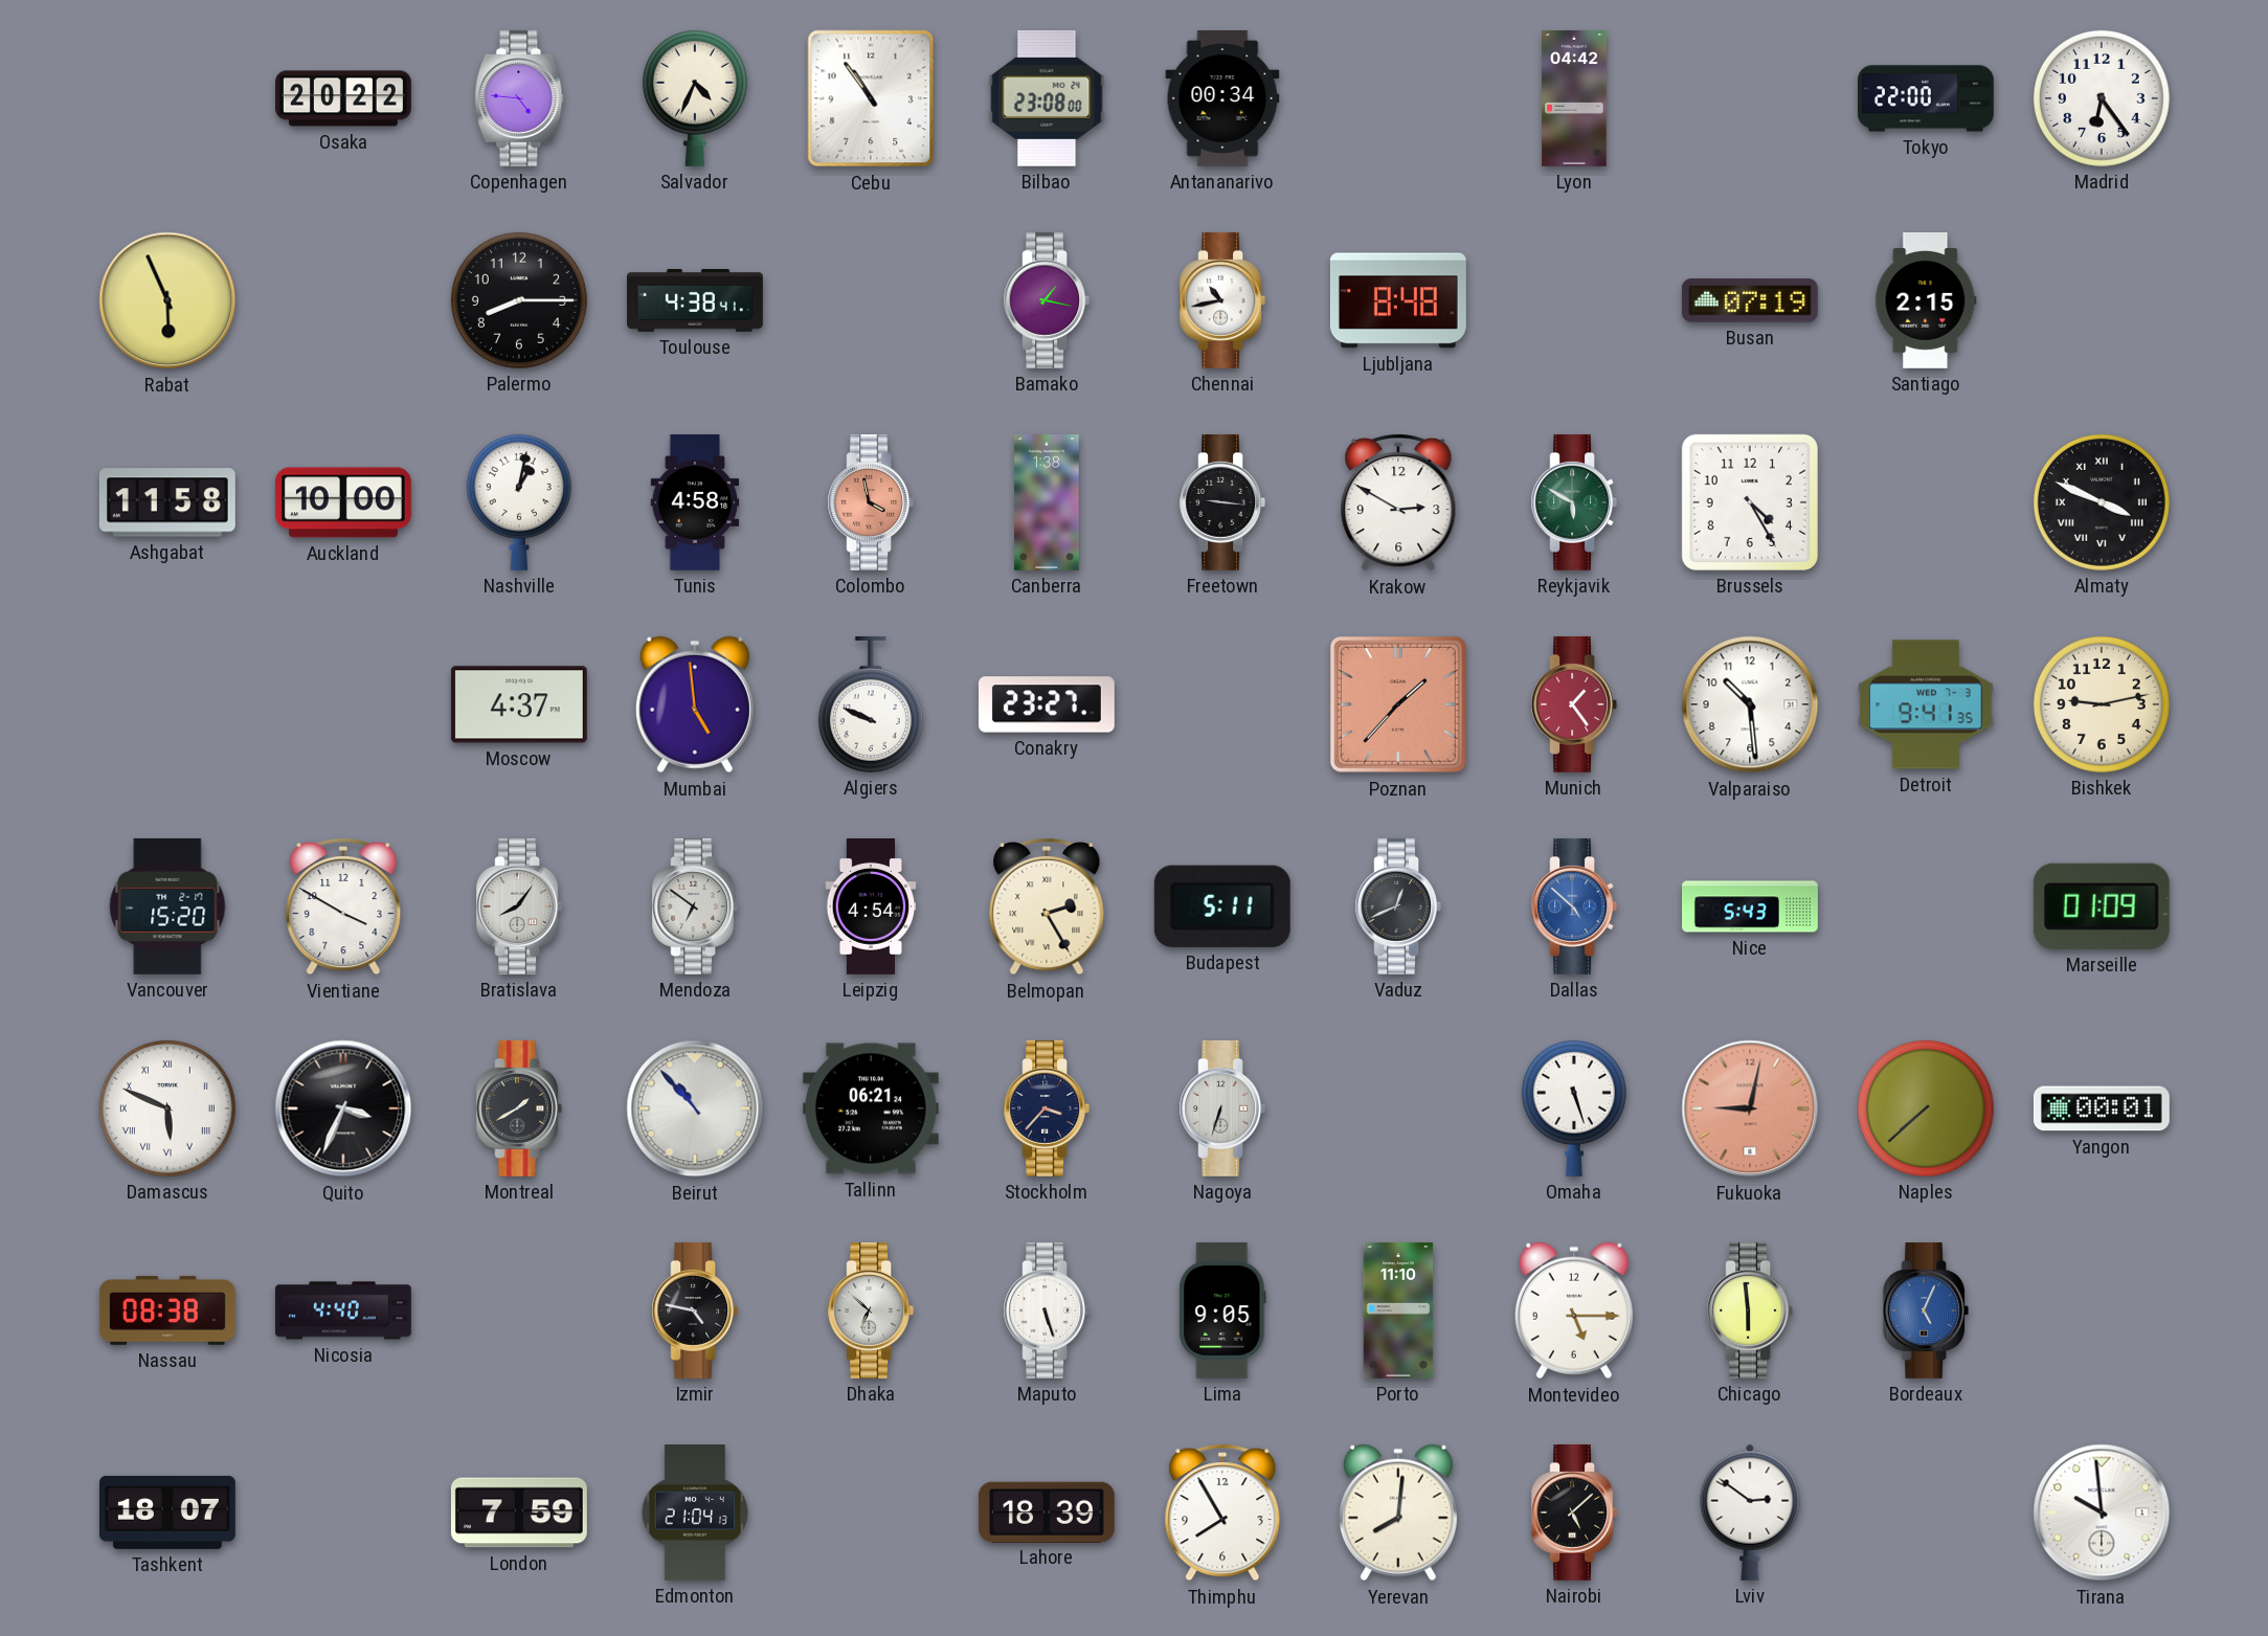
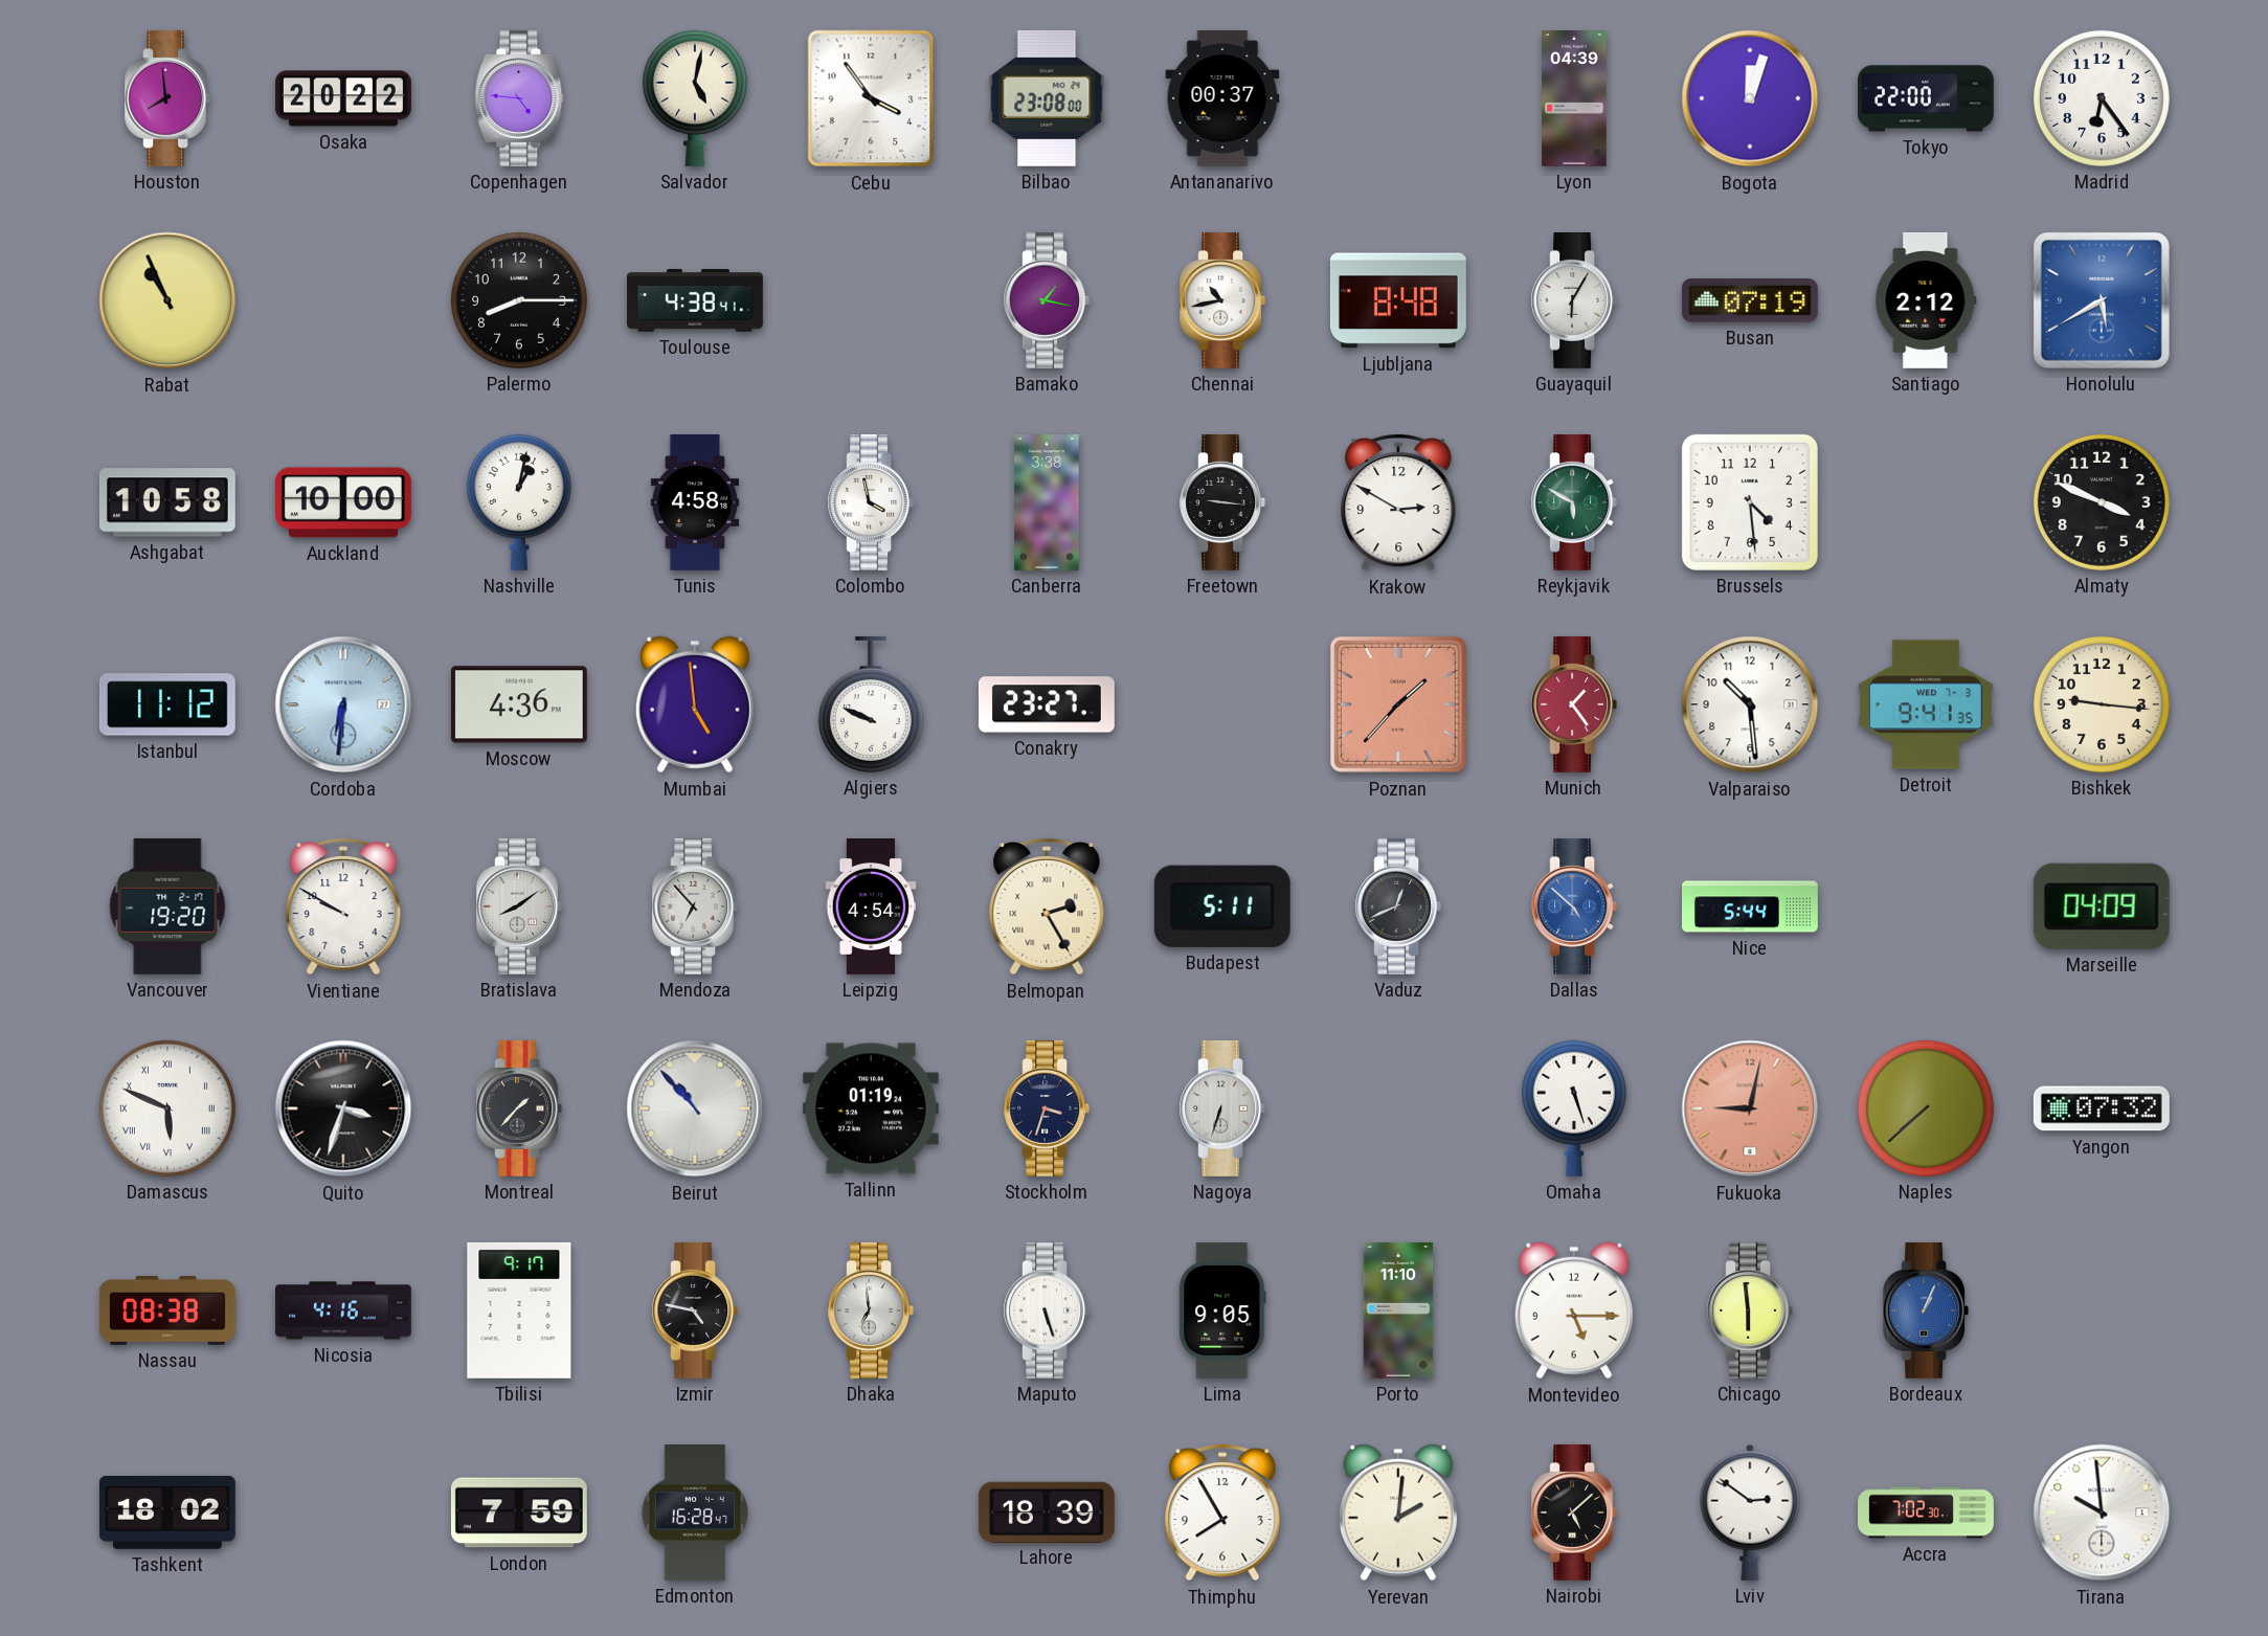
Houston: none -> 7:59 (167, 98)
Salvador: 4:34 -> 5:02 (695, 98)
Cebu: 10:54 -> 3:54 (871, 98)
Antananarivo: 00:34 -> 00:37 (1222, 98)
Lyon: 04:42 -> 04:39 (1574, 99)
Bogota: none -> 12:03 (1750, 98)
Rabat: 5:56 -> 10:56 (167, 300)
Guayaquil: none -> 6:05 (1574, 300)
Santiago: 2:15 -> 2:12 (1926, 300)
Honolulu: none -> 5:40 (2102, 300)
Ashgabat: 11:58 -> 10:58 (167, 502)
Colombo dial: salmon -> white (871, 502)
Canberra: 1:38 -> 3:38 (1047, 503)
Brussels: 4:25 -> 4:29 (1750, 502)
Almaty numerals: Roman -> Arabic (2102, 502)
Istanbul: none -> 11:12 (167, 704)
Cordoba: none -> 6:31 (343, 704)
Moscow: 4:37 -> 4:36 (519, 704)
Bishkek: 9:13 -> 9:16 (2102, 704)
Vancouver: 15:20 -> 19:20 (167, 906)
Vientiane: 3:50 -> 9:50 (343, 906)
Bratislava: 8:06 -> 8:09 (519, 906)
Mendoza: 6:51 -> 6:53 (695, 906)
Nice: 5:43 -> 5:44 (1751, 906)
Marseille: 01:09 -> 04:09 (2102, 906)
Quito: 3:34 -> 3:33 (343, 1108)
Montreal: 1:40 -> 1:37 (519, 1108)
Tallinn: 06:21 -> 01:19 (871, 1108)
Stockholm: 3:37 -> 3:33 (1047, 1108)
Yangon: 00:01 -> 07:32 (2102, 1108)
Nicosia: 4:40 -> 4:16 (343, 1310)
Tbilisi: none -> 9:17 (519, 1310)
Dhaka: 6:52 -> 6:59 (871, 1310)
Bordeaux: 5:04 -> 1:04 (1926, 1310)
Tashkent: 18:07 -> 18:02 (167, 1512)
Edmonton: 21:04 -> 16:28 (694, 1514)
Yerevan: 8:01 -> 2:01 (1398, 1512)
Accra: none -> 7:02 (1927, 1512)
